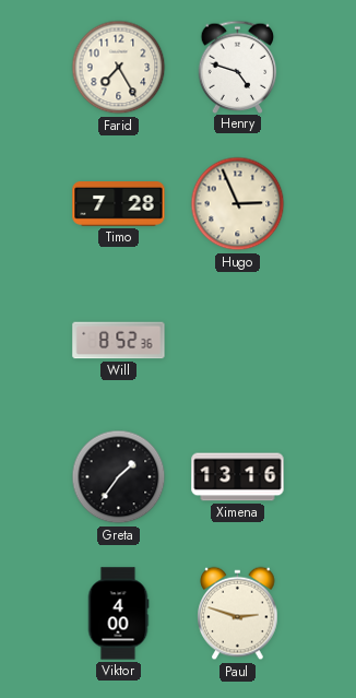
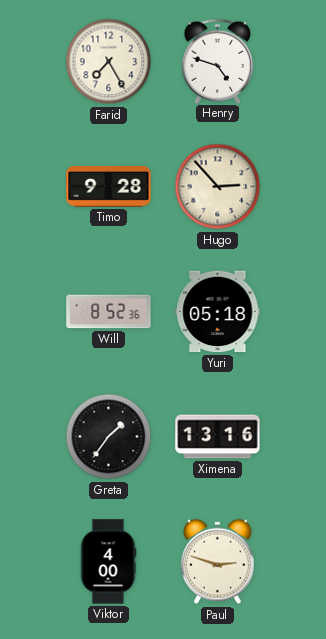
Timo: 7:28 -> 9:28 (109, 187)
Hugo: 2:56 -> 2:53 (218, 187)
Yuri: none -> 05:18 (218, 312)
